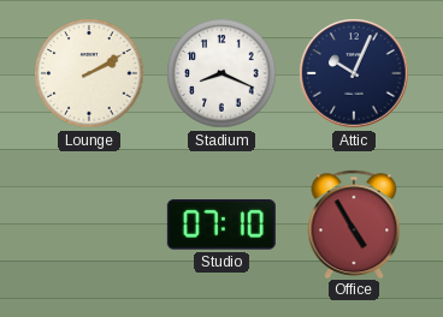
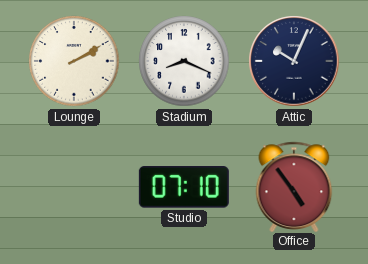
Office: 4:55 -> 4:54 (294, 186)
